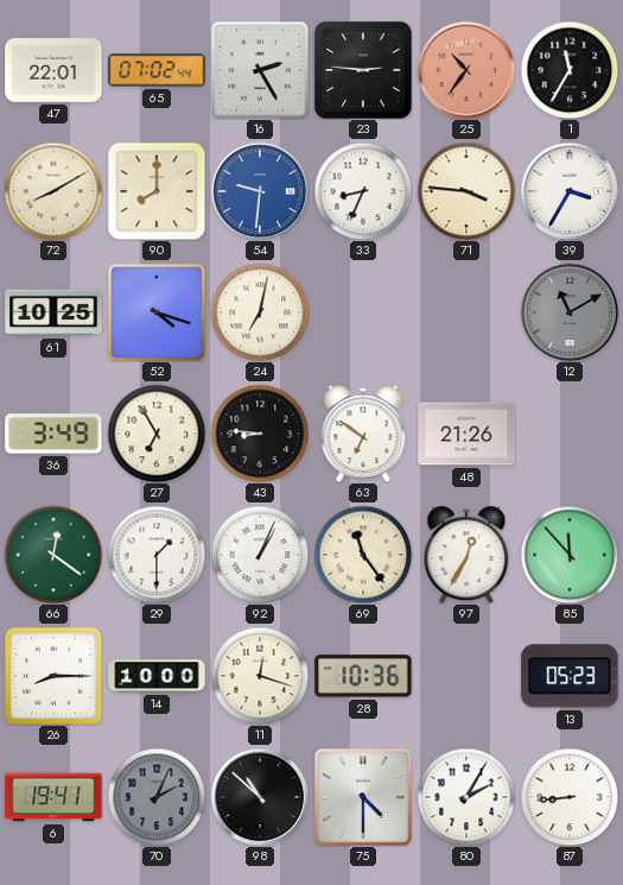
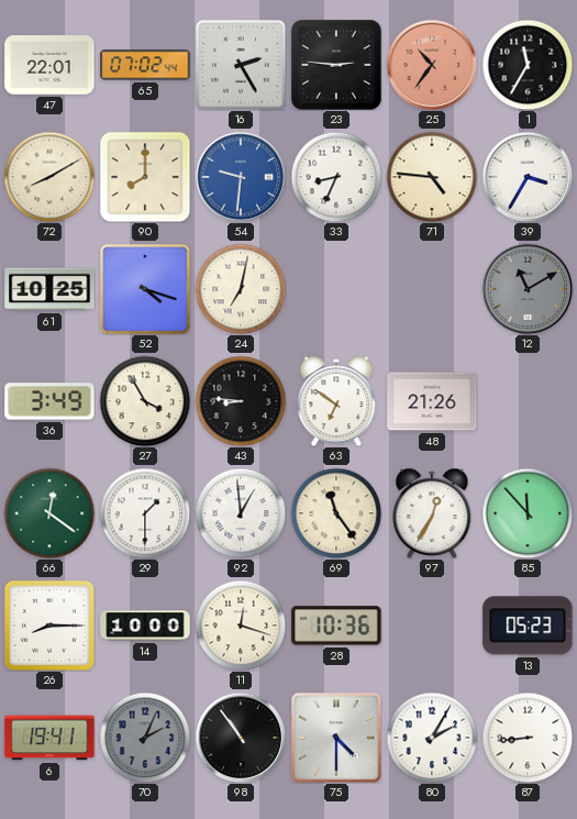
71: 3:46 -> 4:46 (432, 177)
27: 6:55 -> 3:55 (145, 401)
92: 1:04 -> 12:59 (241, 513)
98: 10:52 -> 10:54 (241, 738)
